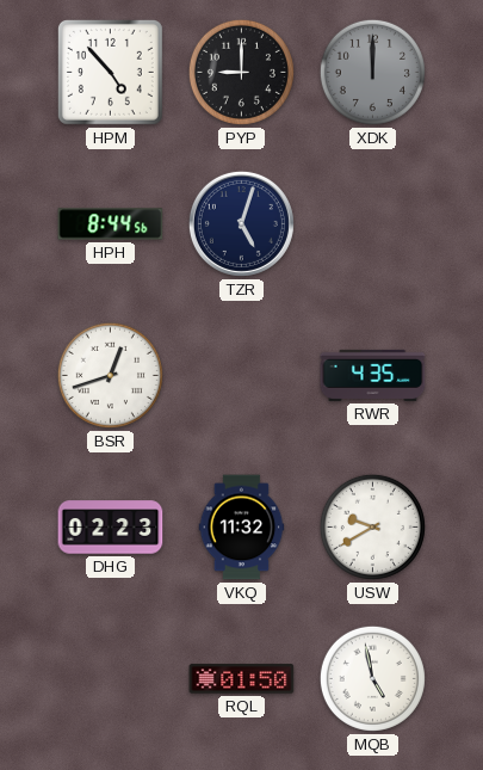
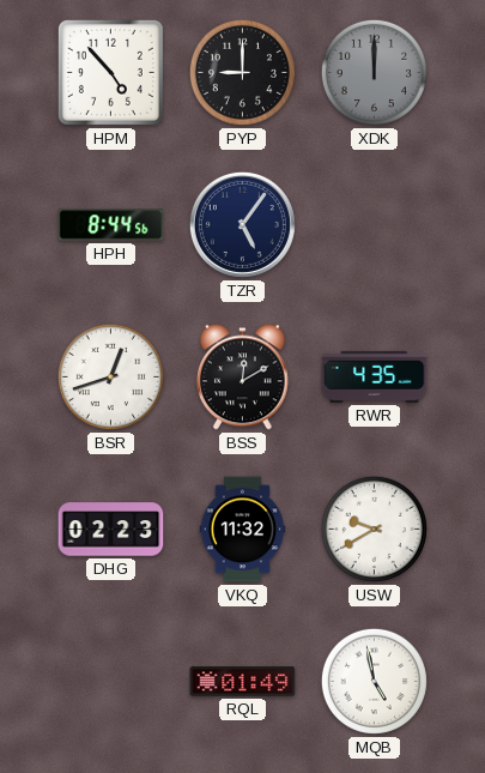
TZR: 5:03 -> 5:06 (242, 224)
BSS: none -> 12:10 (243, 378)
RQL: 01:50 -> 01:49 (243, 682)
